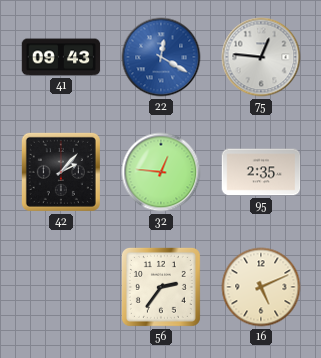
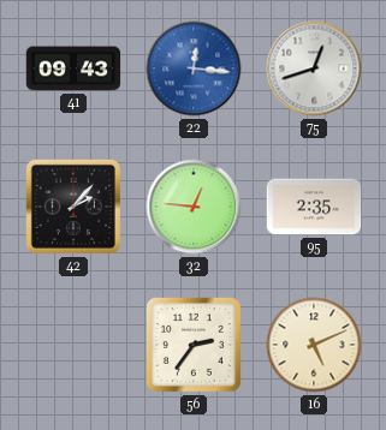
22: 12:20 -> 12:16 (194, 68)
75: 12:46 -> 12:42 (314, 68)
